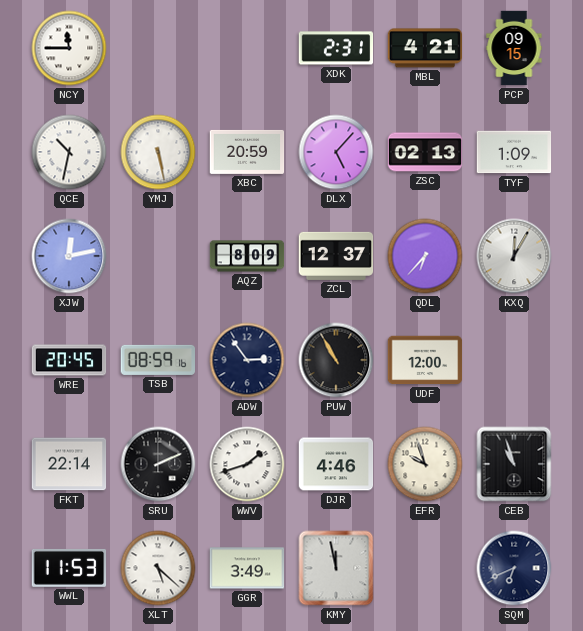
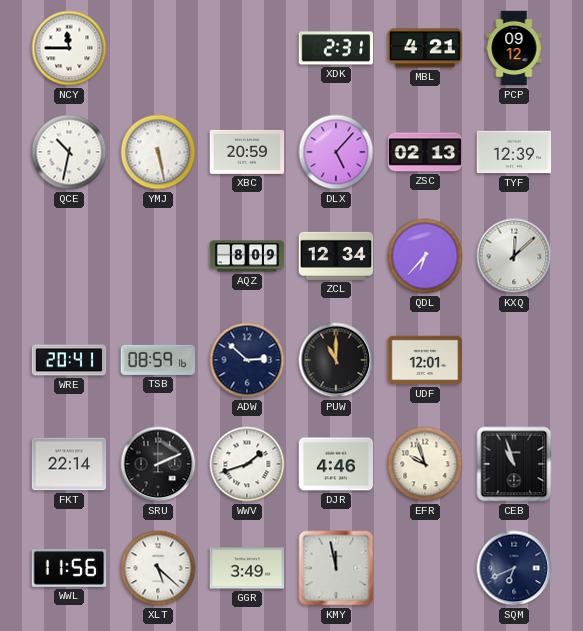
PCP: 09:15 -> 09:12 (514, 48)
TYF: 1:09 -> 12:39 (514, 152)
XJW: 12:13 -> none (69, 256)
ZCL: 12:37 -> 12:34 (336, 256)
KXQ: 12:05 -> 12:08 (514, 256)
WRE: 20:45 -> 20:41 (69, 360)
ADW: 2:54 -> 2:52 (247, 360)
PUW: 10:55 -> 11:00 (336, 360)
UDF: 12:00 -> 12:01 (425, 360)
WWL: 11:53 -> 11:56 (69, 568)
